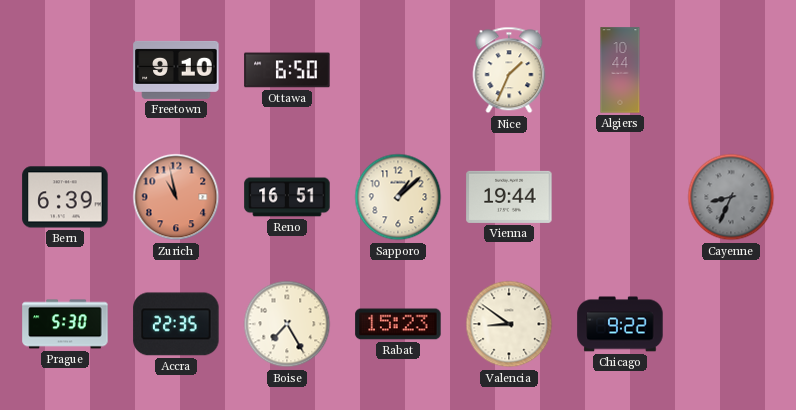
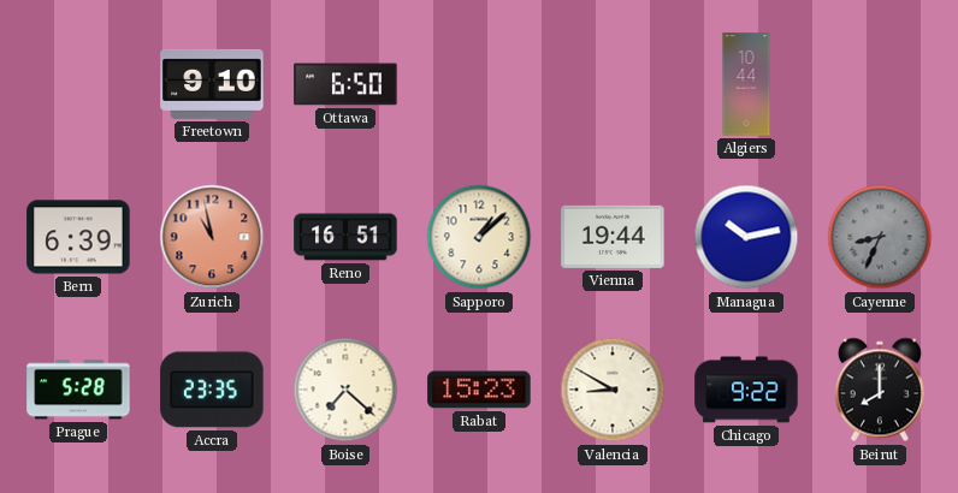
Nice: 1:34 -> none (509, 70)
Managua: none -> 10:13 (746, 237)
Prague: 5:30 -> 5:28 (78, 390)
Accra: 22:35 -> 23:35 (212, 390)
Boise: 7:25 -> 7:22 (345, 390)
Valencia: 8:51 -> 8:50 (613, 390)
Beirut: none -> 8:00 (880, 390)
